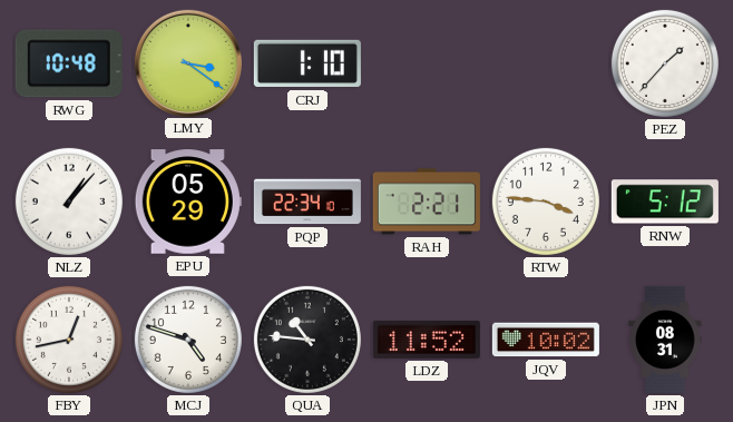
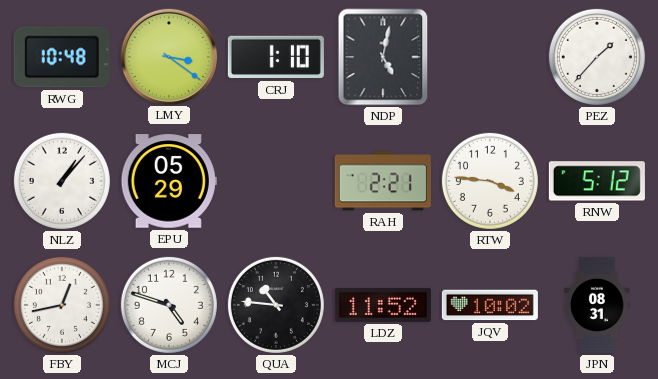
NDP: none -> 5:02 (383, 57)
PQP: 22:34 -> none (307, 202)
